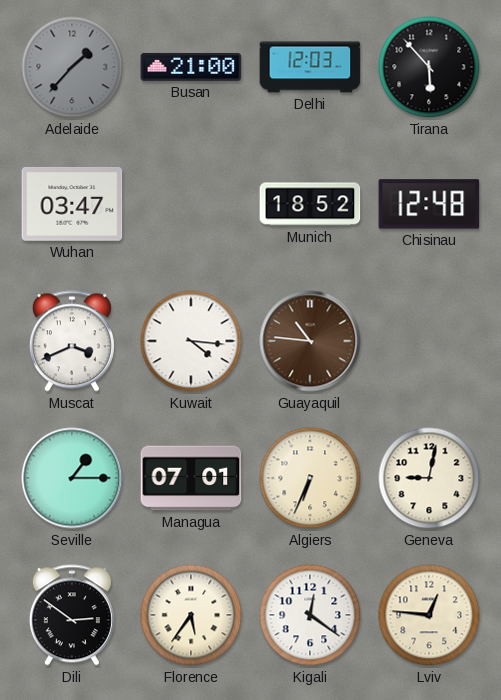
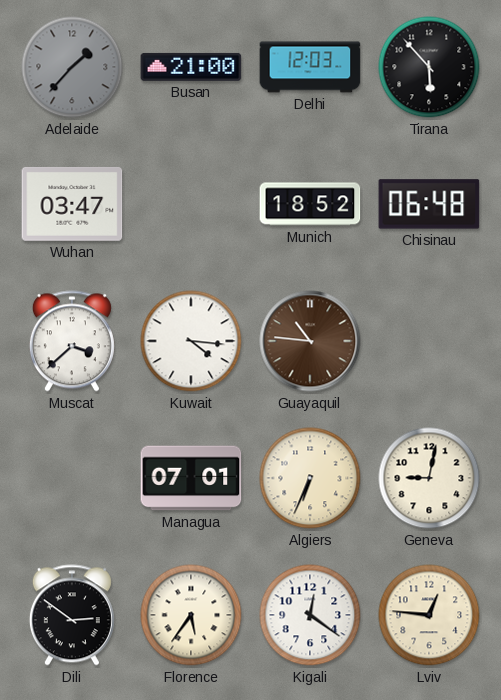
Chisinau: 12:48 -> 06:48 (429, 204)
Muscat: 3:41 -> 3:38 (72, 341)
Seville: 1:15 -> none (72, 478)
